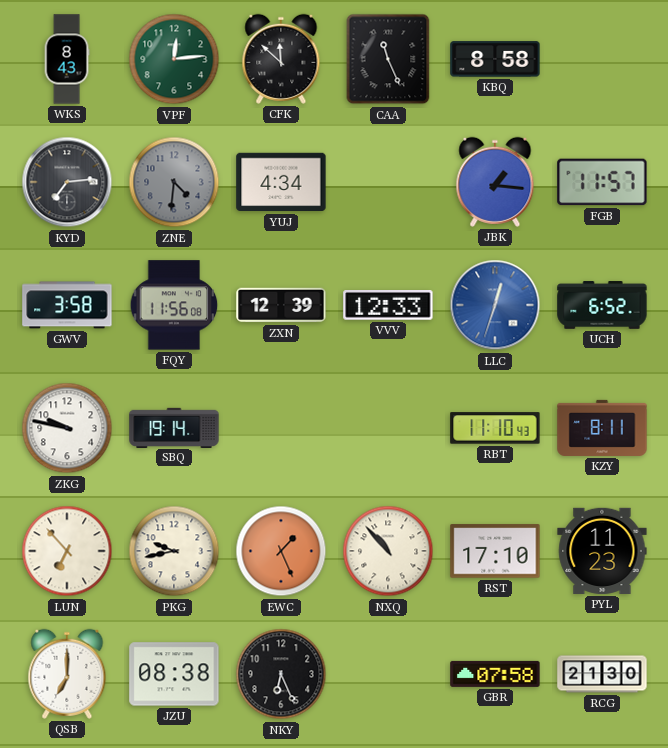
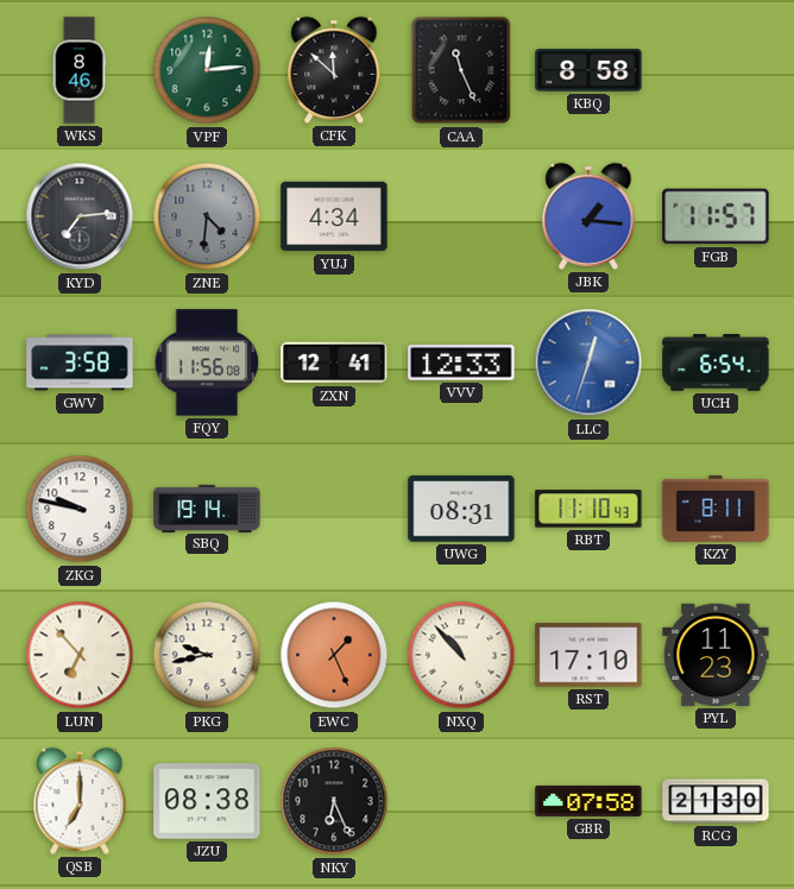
WKS: 8:43 -> 8:46 (80, 70)
ZXN: 12:39 -> 12:41 (334, 362)
UCH: 6:52 -> 6:54 (716, 362)
UWG: none -> 08:31 (461, 509)
